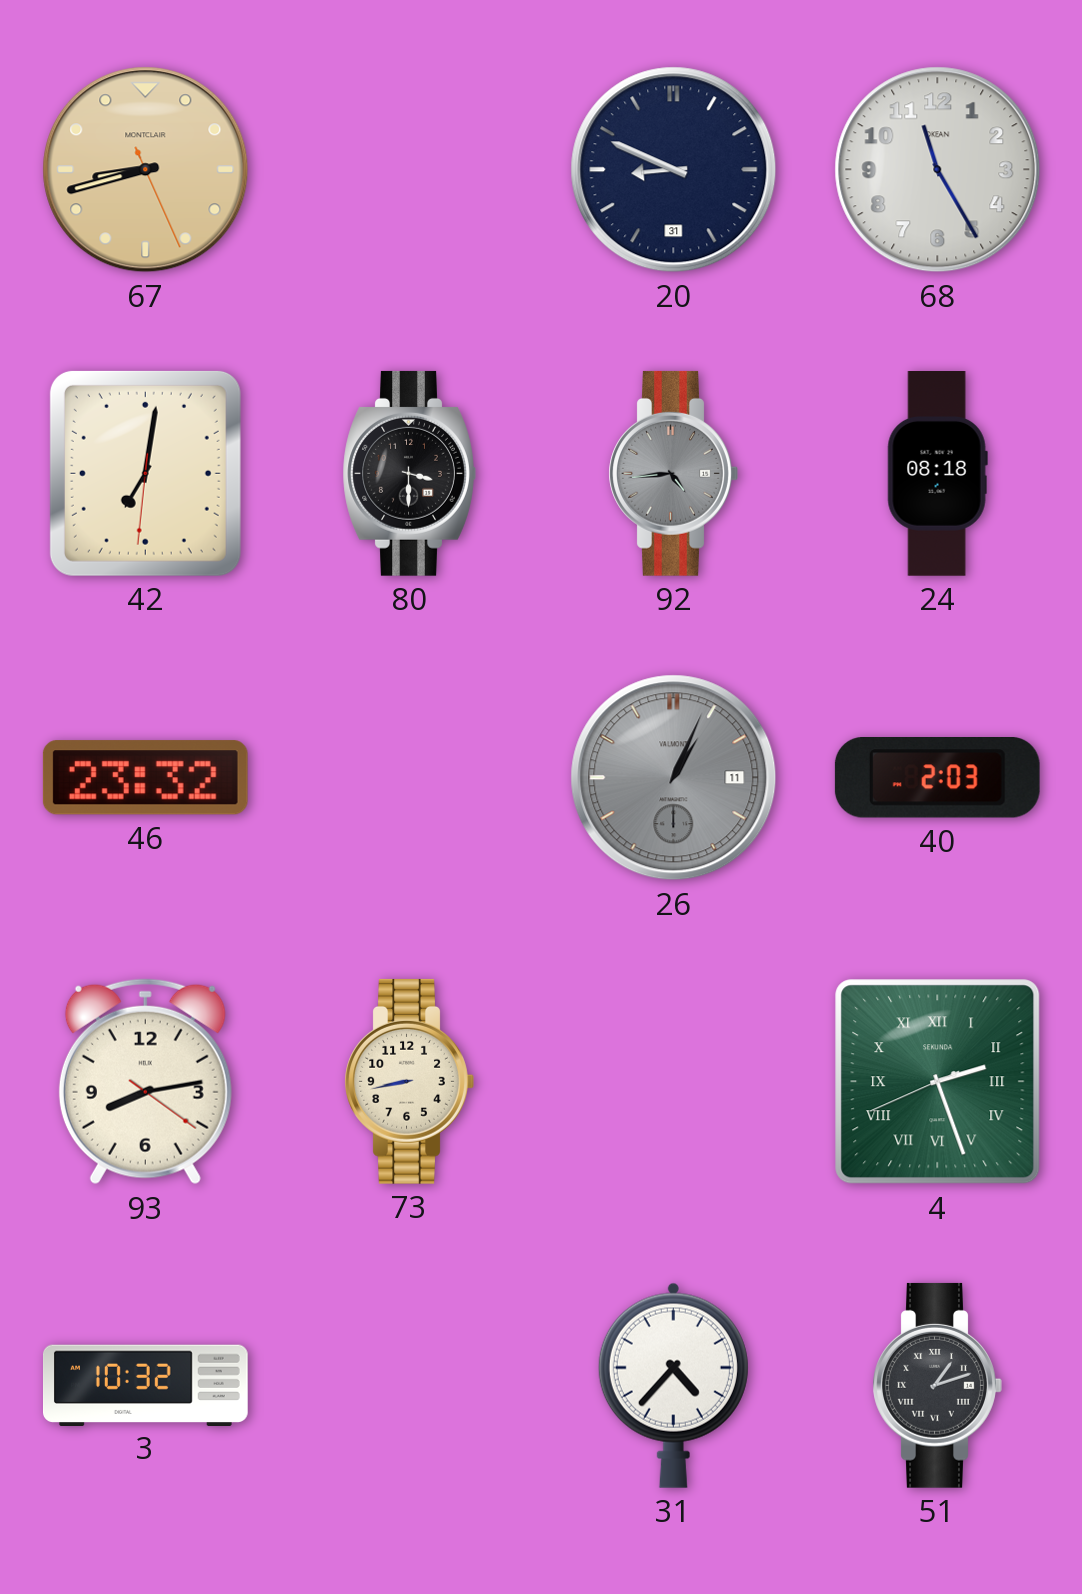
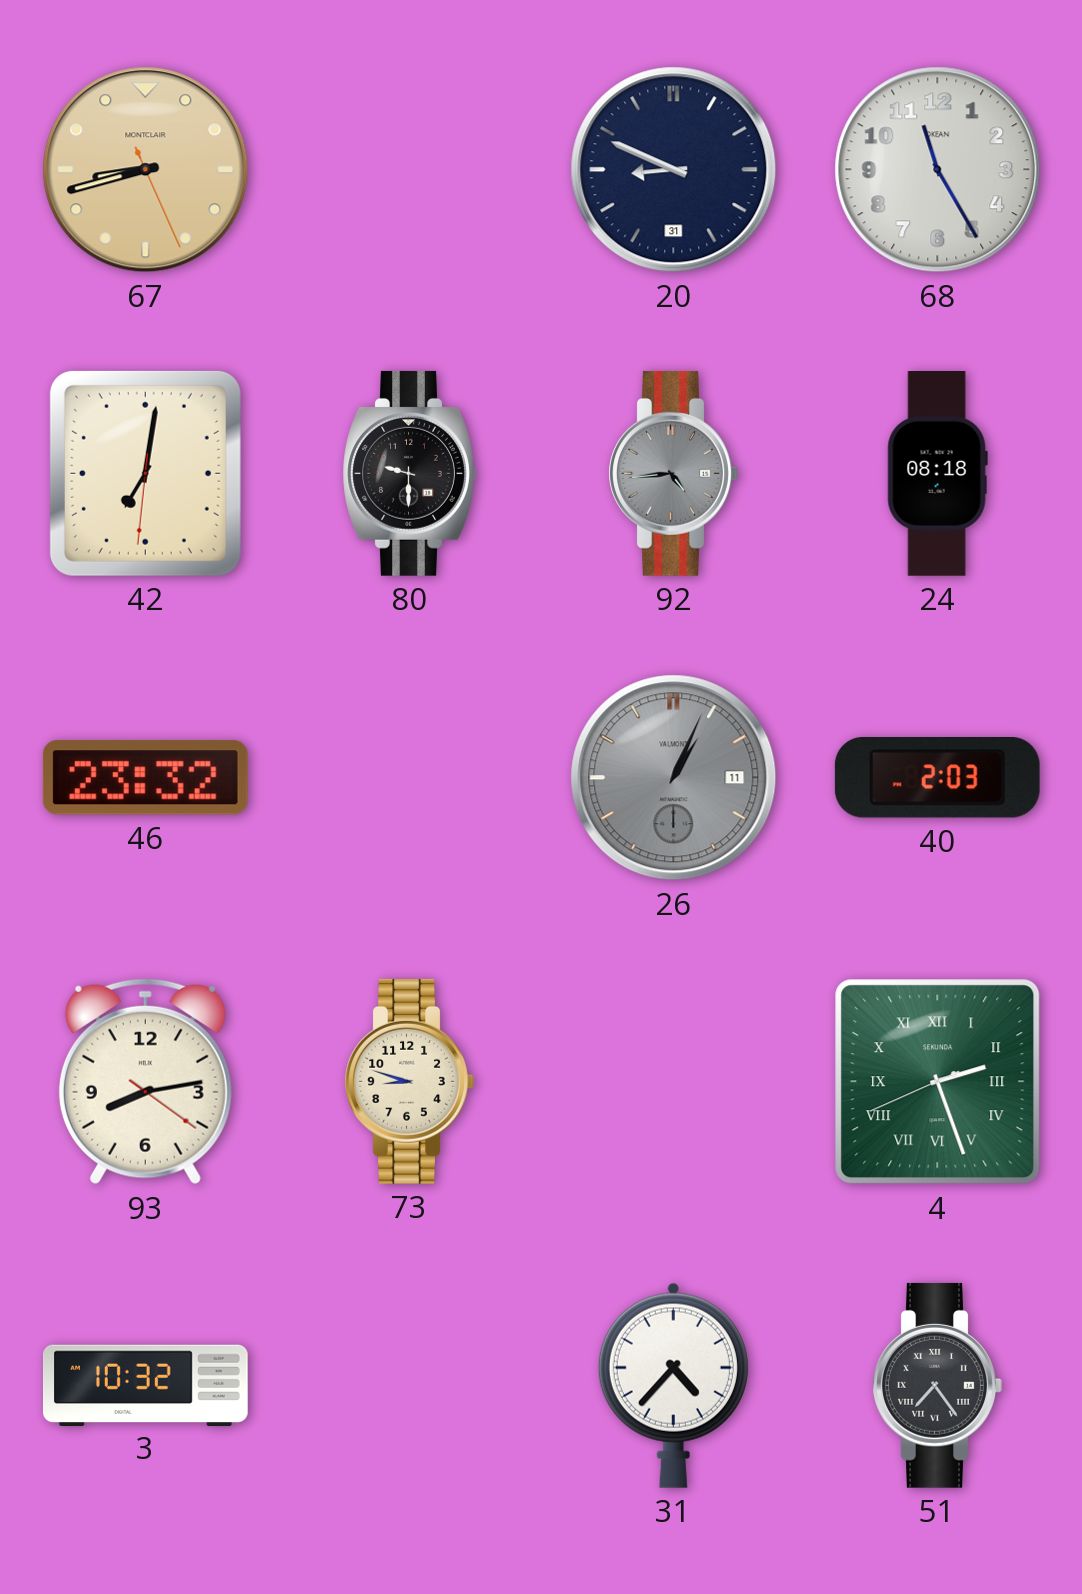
80: 3:30 -> 9:30 (409, 473)
73: 8:43 -> 8:48 (409, 1081)
51: 1:12 -> 7:24 (937, 1385)
